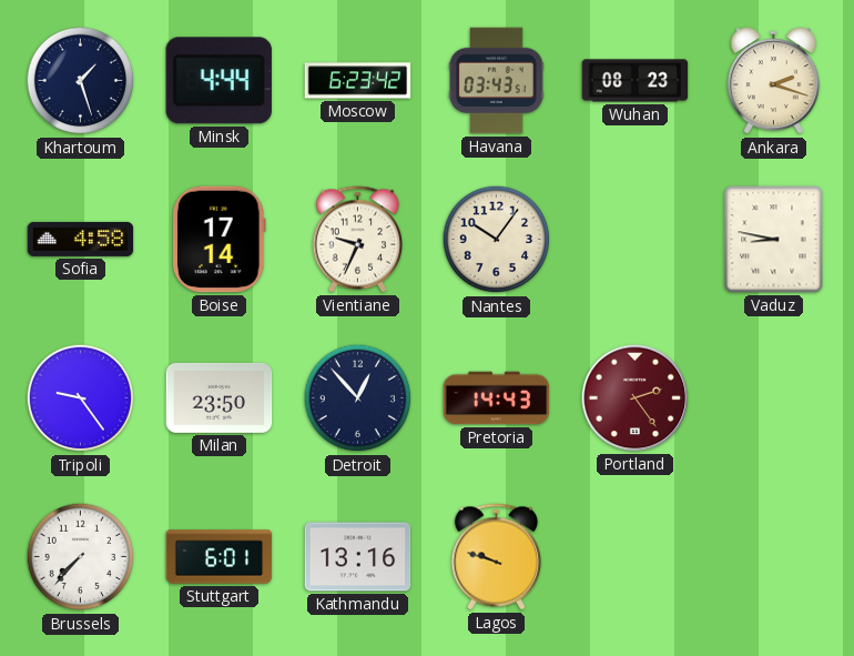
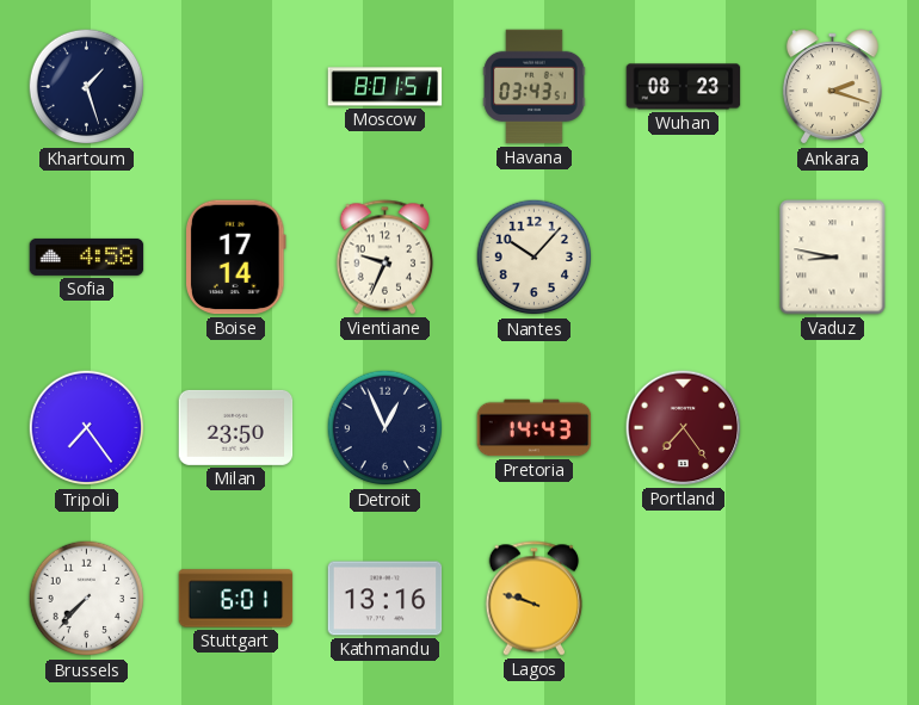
Minsk: 4:44 -> none (218, 81)
Moscow: 6:23 -> 8:01 (386, 87)
Nantes: 10:06 -> 10:07 (535, 258)
Tripoli: 9:24 -> 7:24 (87, 428)
Detroit: 12:53 -> 12:56 (386, 428)
Portland: 2:24 -> 7:24 (684, 428)
